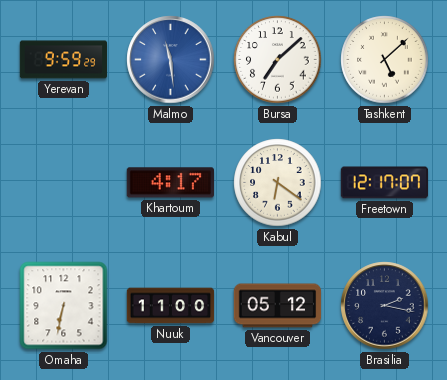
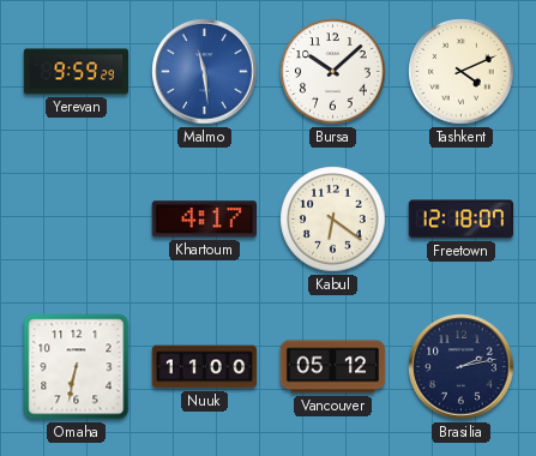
Bursa: 7:08 -> 10:08 (333, 72)
Tashkent: 5:08 -> 4:11 (462, 72)
Freetown: 12:17 -> 12:18 (462, 220)
Brasilia: 2:17 -> 2:13 (462, 367)
